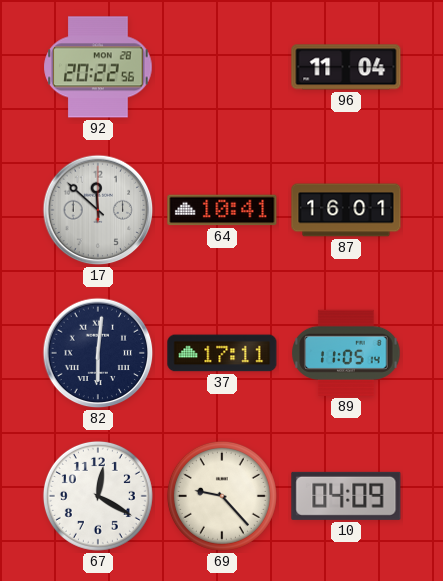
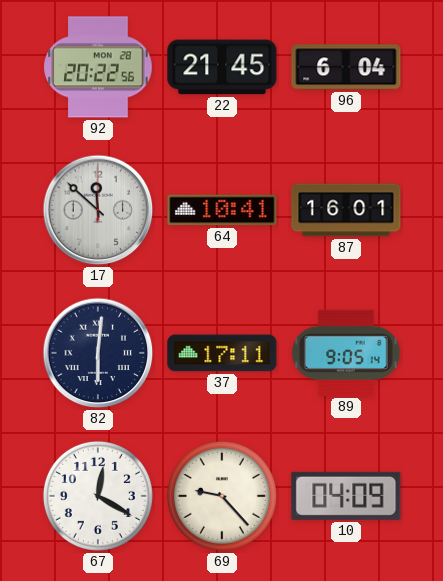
22: none -> 21:45 (222, 67)
96: 11:04 -> 6:04 (346, 67)
89: 11:05 -> 9:05 (346, 353)
